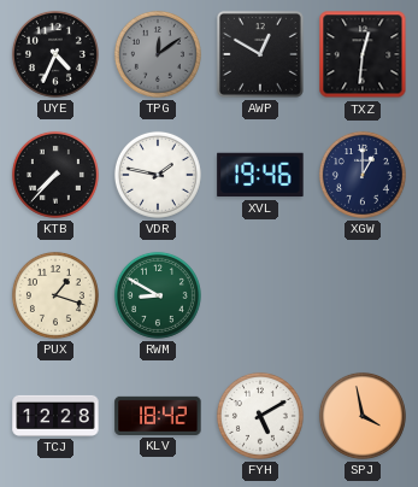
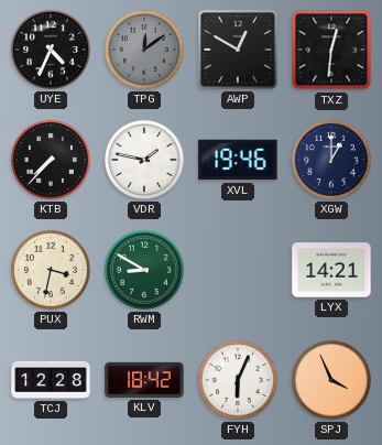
PUX: 1:18 -> 3:32 (51, 270)
LYX: none -> 14:21 (331, 270)
FYH: 5:10 -> 6:04 (238, 380)
SPJ: 3:58 -> 3:56 (331, 380)
